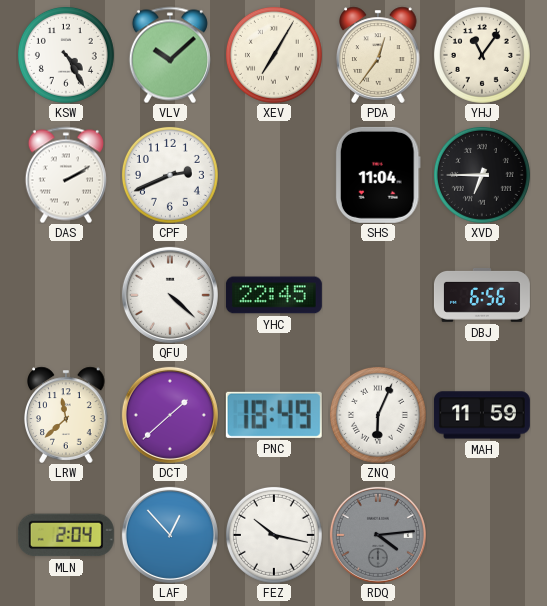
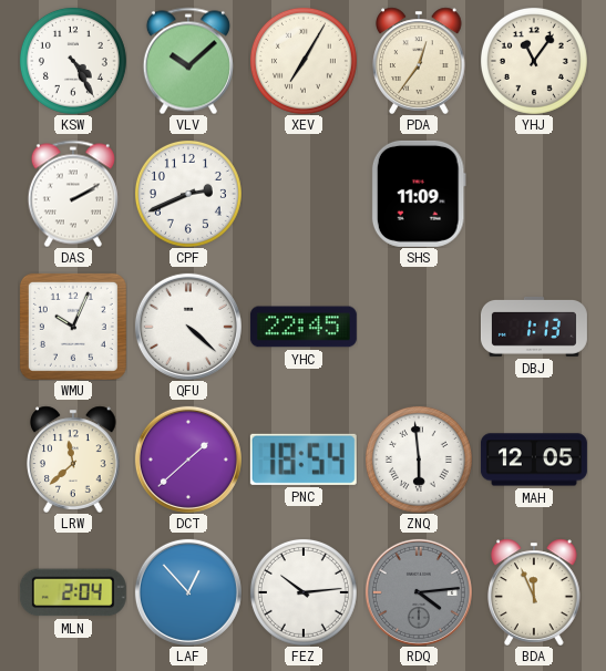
SHS: 11:04 -> 11:09 (419, 194)
XVD: 6:45 -> none (482, 175)
WMU: none -> 10:04 (73, 327)
DBJ: 6:56 -> 1:13 (534, 328)
PNC: 18:49 -> 18:54 (304, 460)
ZNQ: 6:04 -> 5:59 (419, 460)
MAH: 11:59 -> 12:05 (534, 460)
FEZ: 10:17 -> 10:14 (304, 592)
BDA: none -> 11:56 (535, 592)
